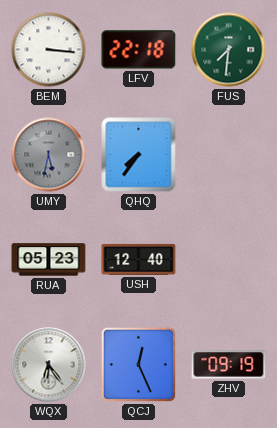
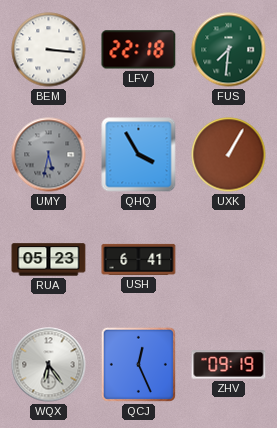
QHQ: 7:36 -> 3:55 (139, 155)
UXK: none -> 1:05 (229, 155)
USH: 12:40 -> 6:41 (139, 259)
